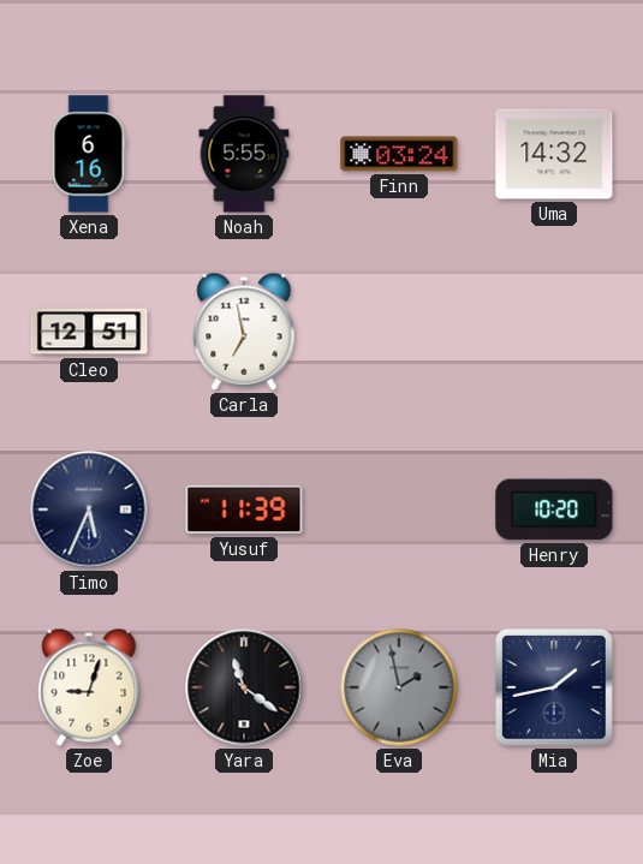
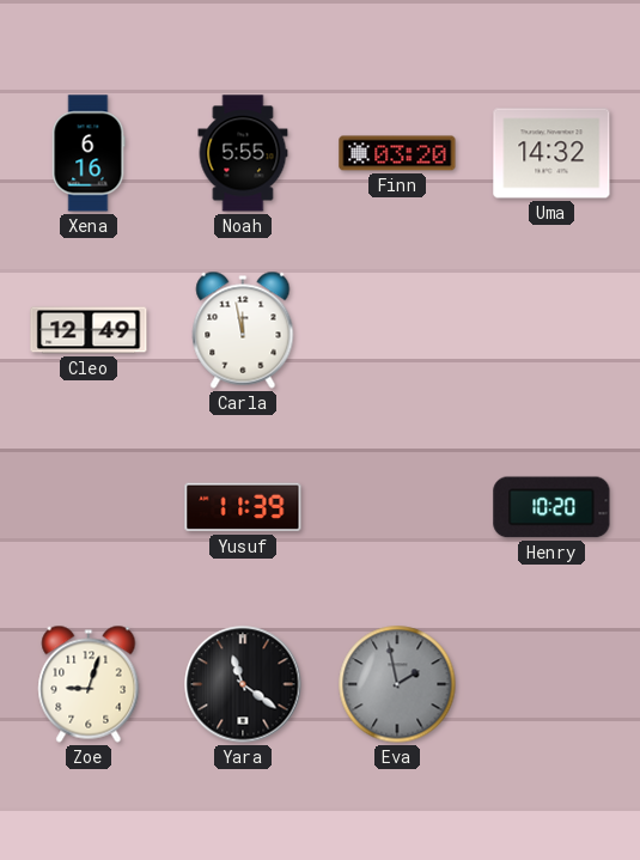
Finn: 03:24 -> 03:20 (397, 153)
Cleo: 12:51 -> 12:49 (89, 330)
Carla: 6:58 -> 11:58 (243, 330)
Timo: 5:34 -> none (89, 510)
Mia: 1:43 -> none (555, 689)
